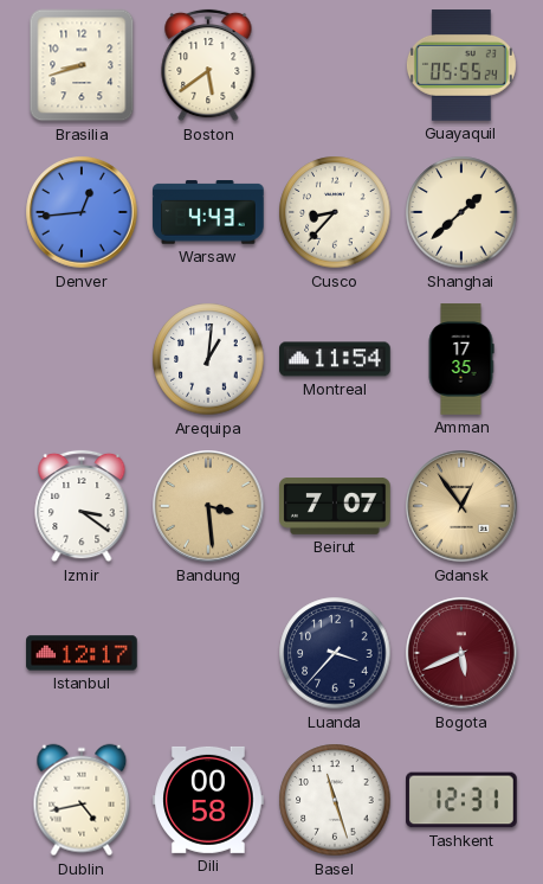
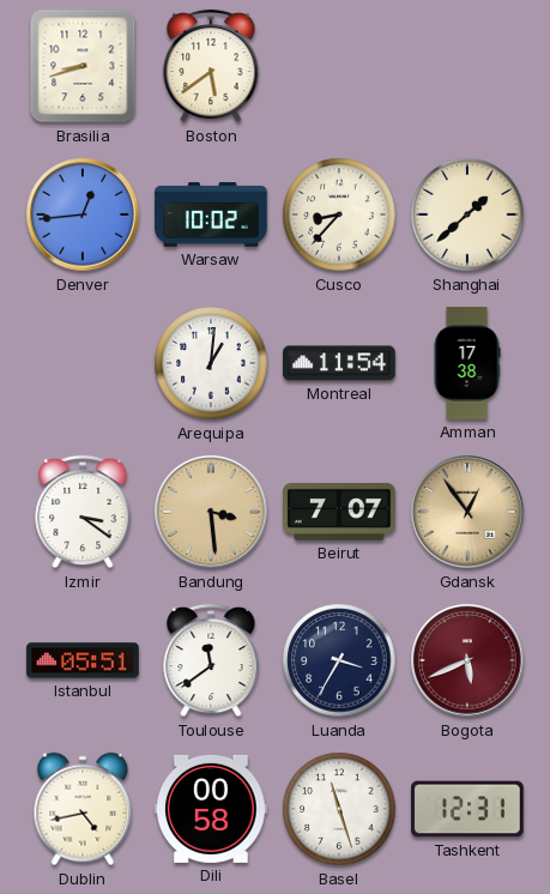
Guayaquil: 05:55 -> none (461, 65)
Warsaw: 4:43 -> 10:02 (211, 215)
Amman: 17:35 -> 17:38 (467, 363)
Istanbul: 12:17 -> 05:51 (83, 660)
Toulouse: none -> 11:39 (211, 660)
Luanda: 3:37 -> 3:35 (339, 660)
